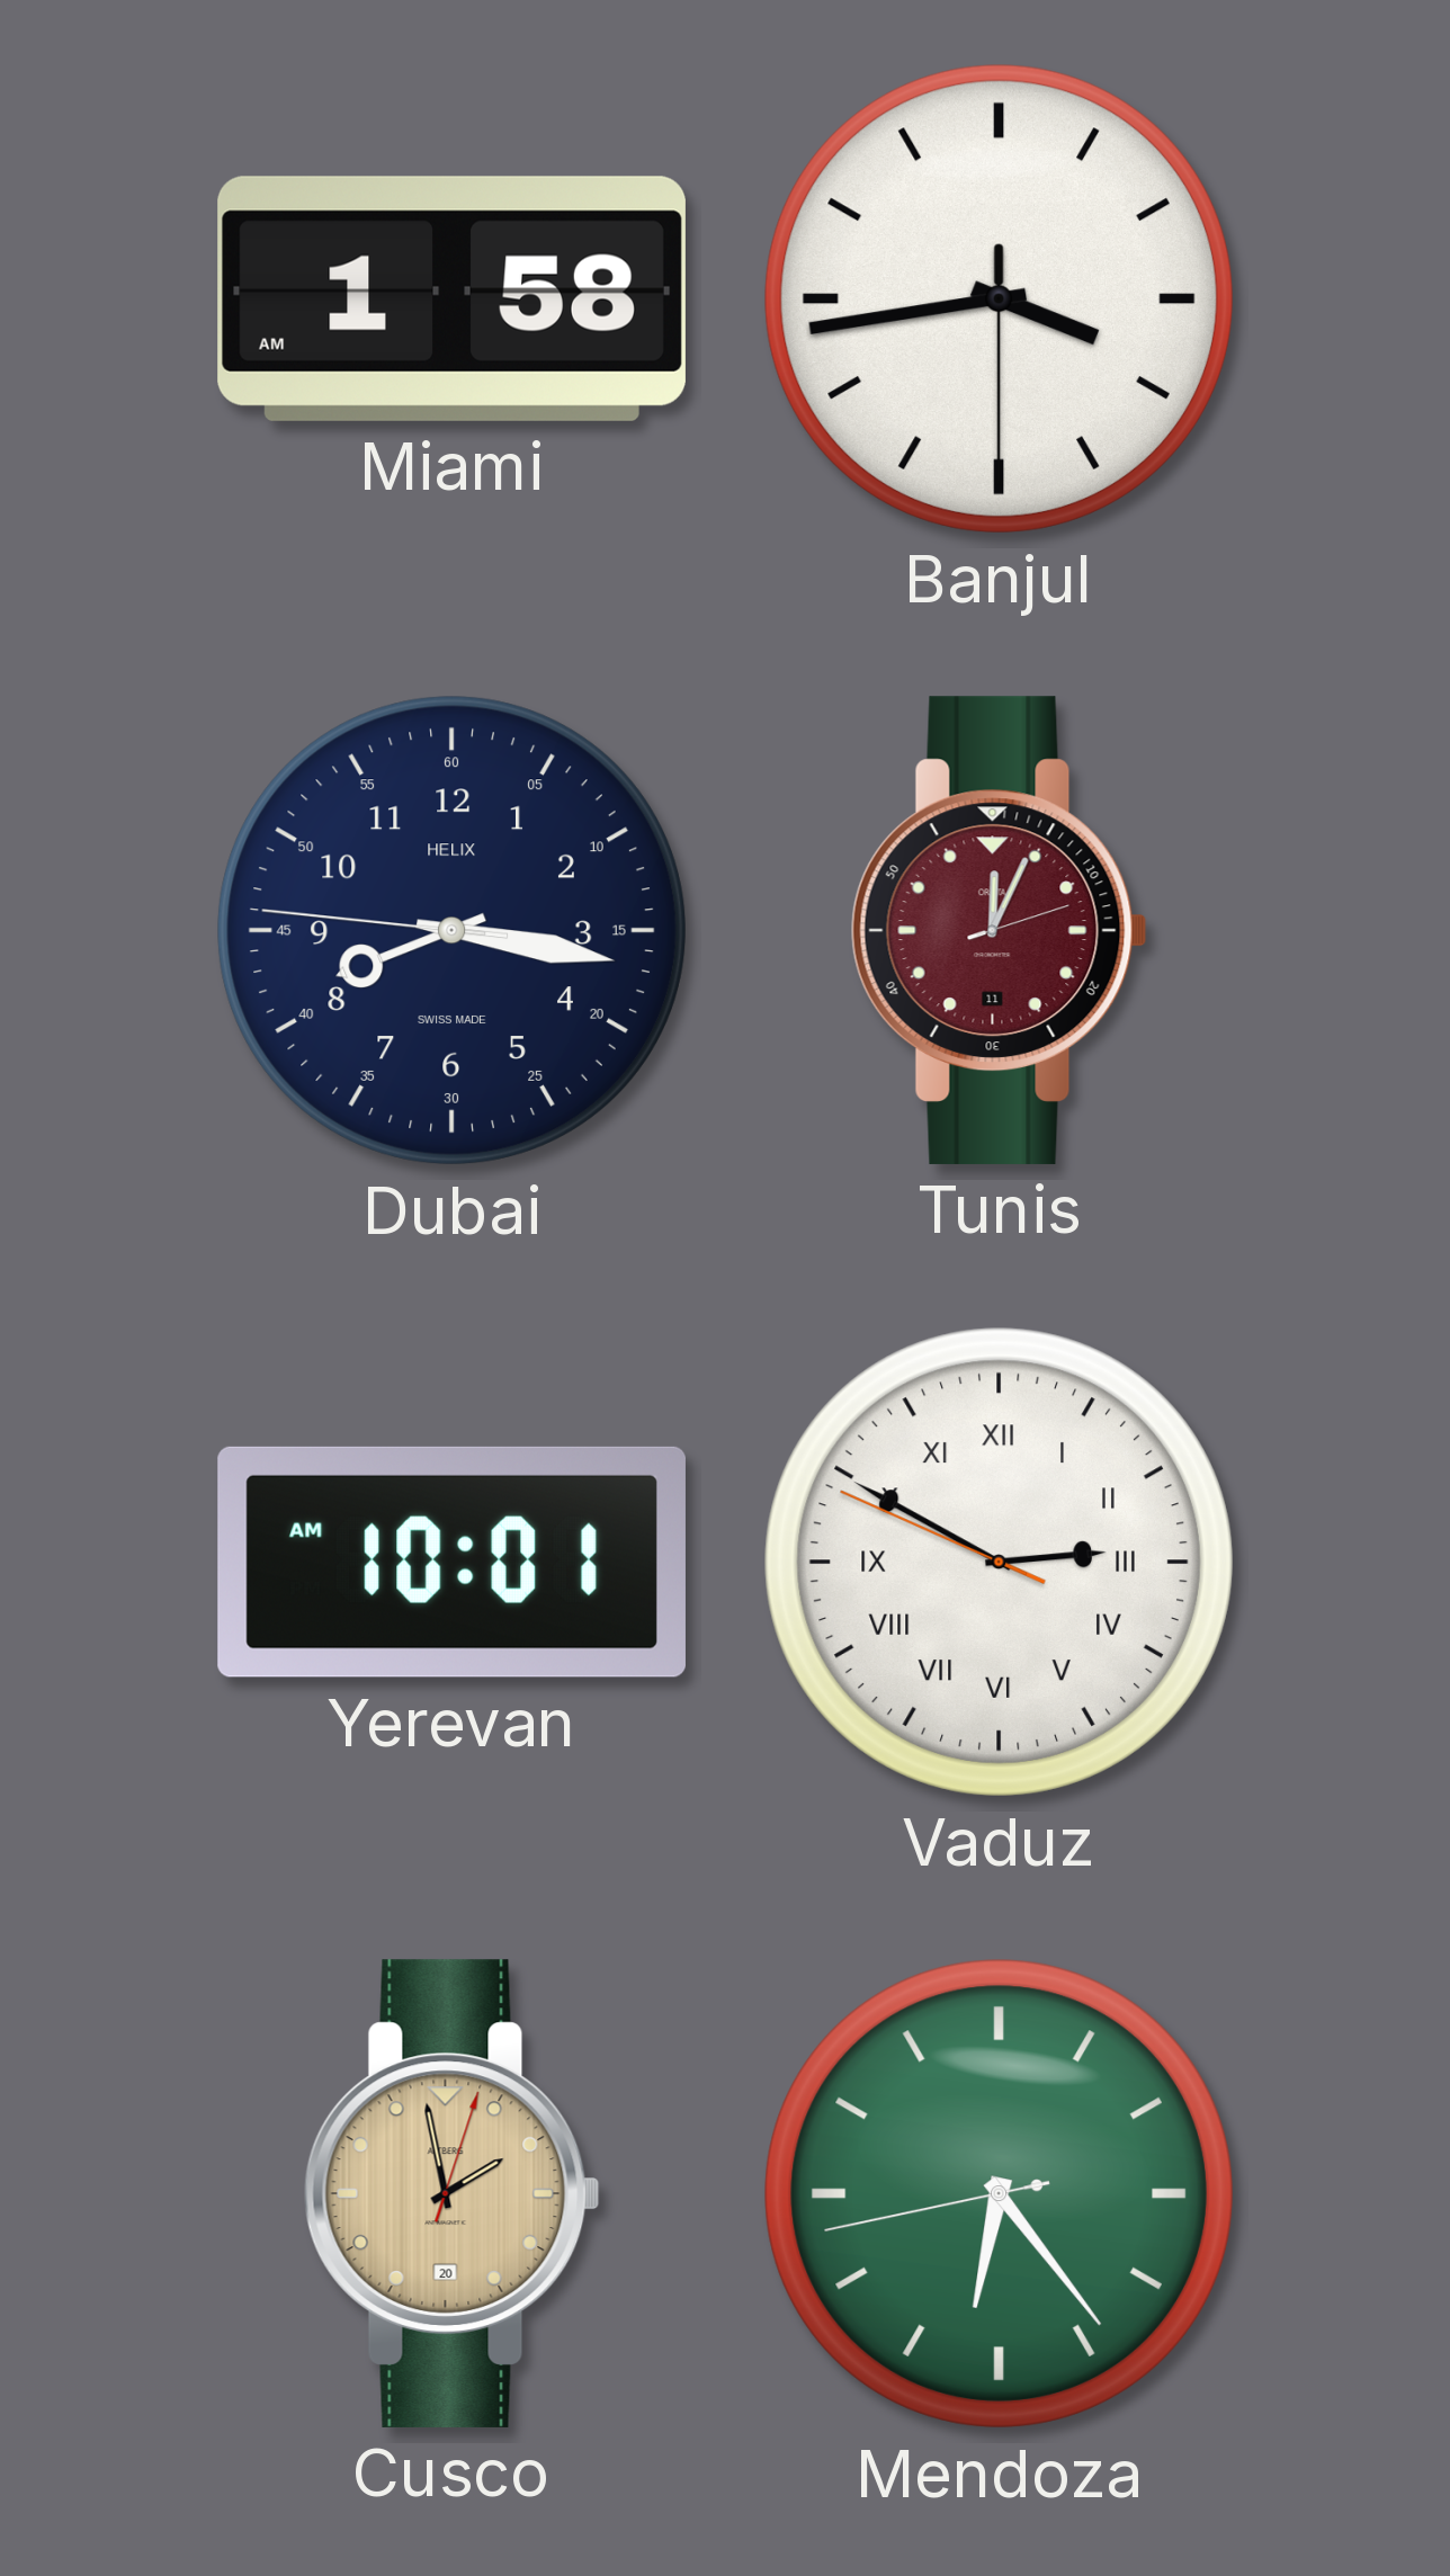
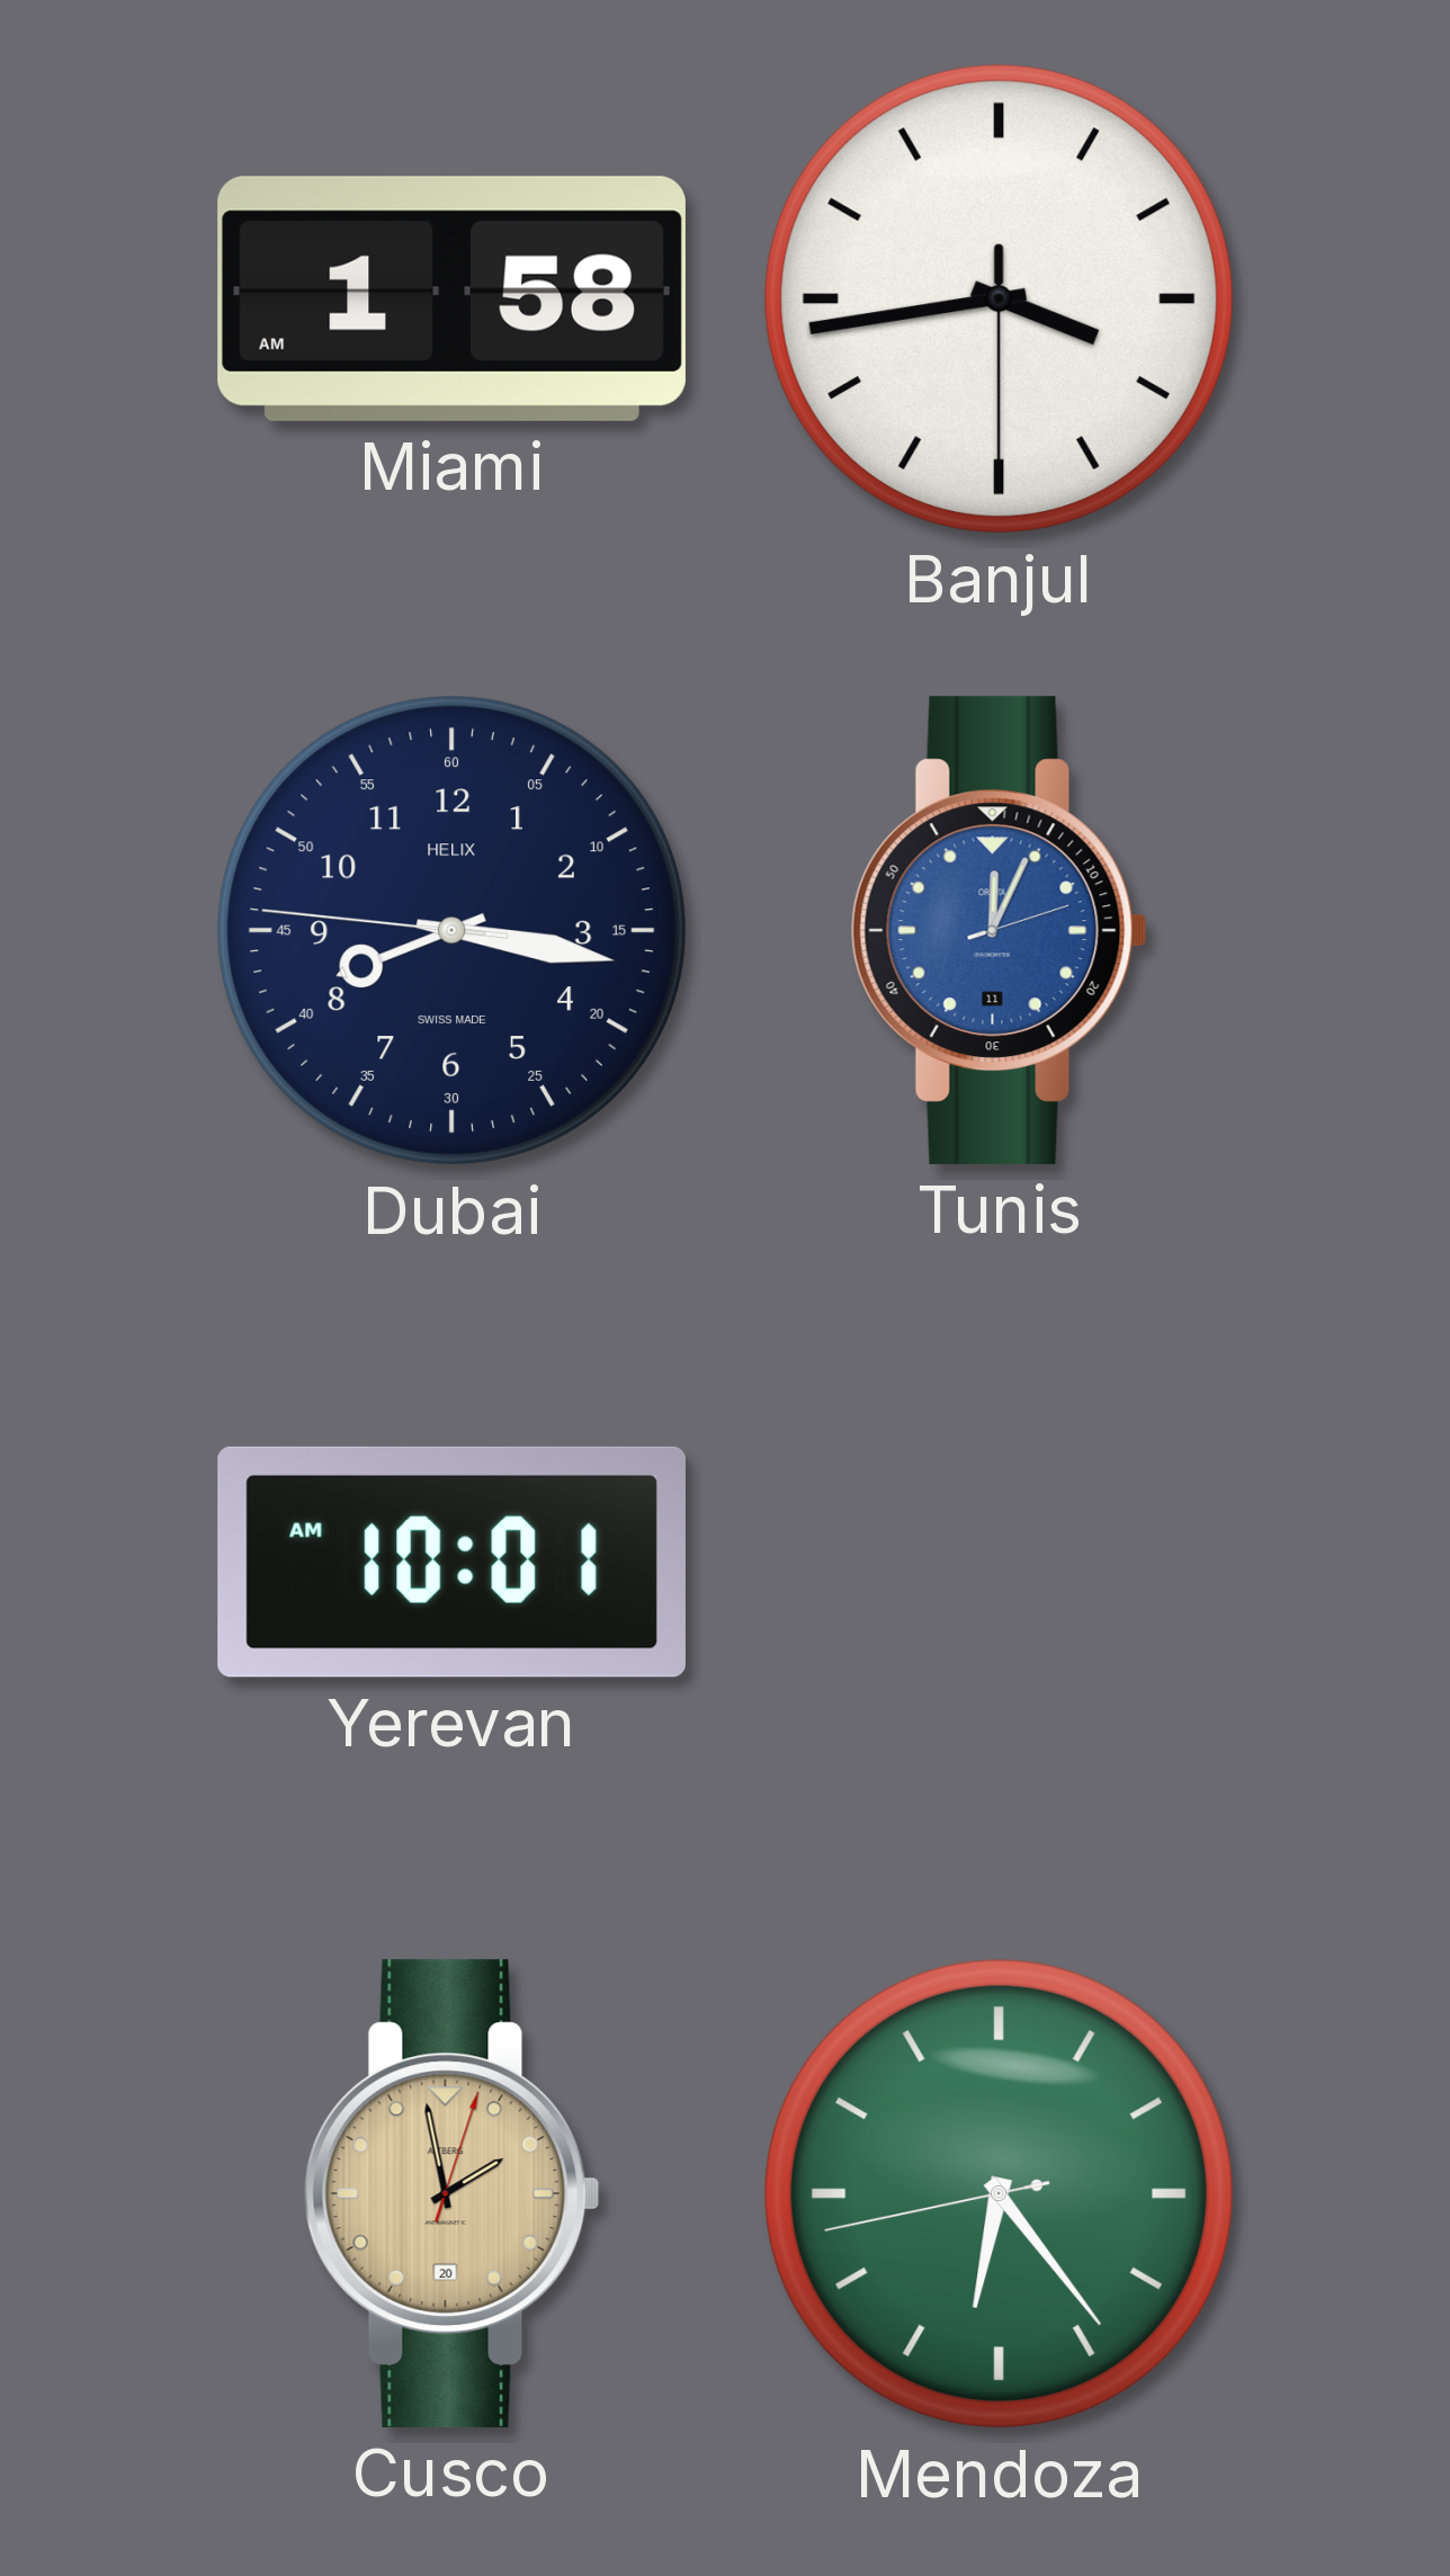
Tunis dial: burgundy -> blue (999, 930)
Vaduz: 2:49 -> none (999, 1562)
